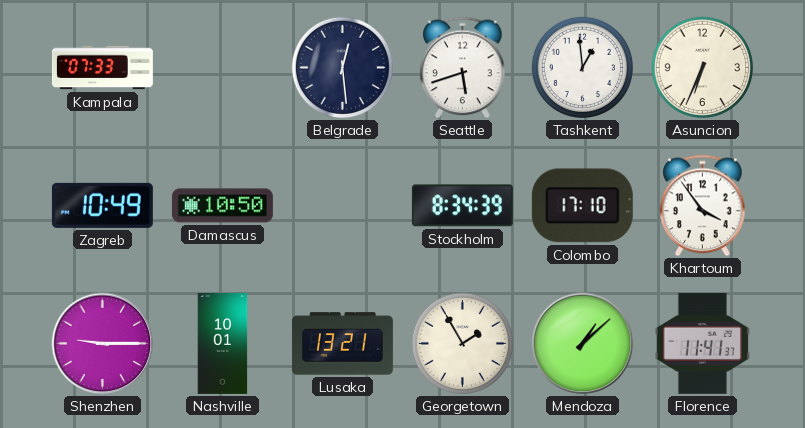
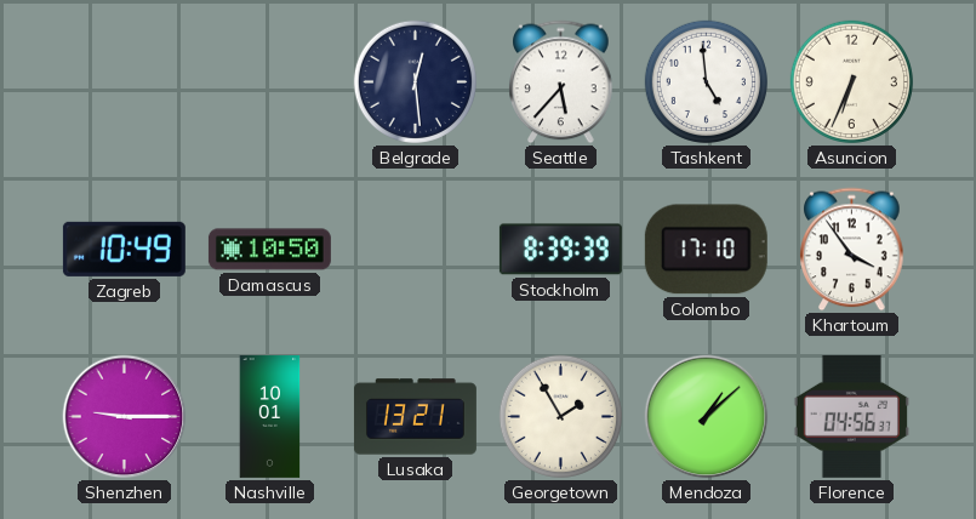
Kampala: 07:33 -> none (102, 68)
Seattle: 5:42 -> 5:37 (561, 82)
Tashkent: 12:59 -> 4:59 (706, 81)
Stockholm: 8:34 -> 8:39 (560, 250)
Florence: 11:41 -> 04:56 (851, 416)
